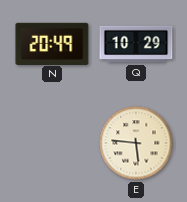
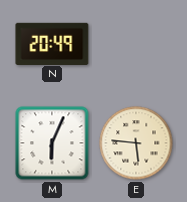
Q: 10:29 -> none (136, 44)
M: none -> 6:04 (52, 143)
